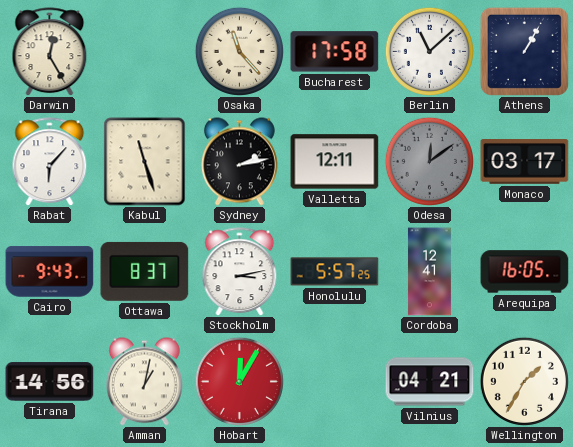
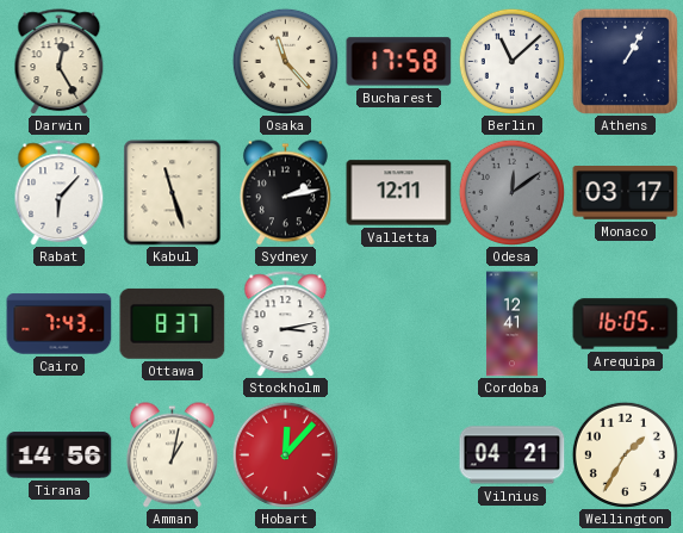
Cairo: 9:43 -> 7:43 (60, 324)
Honolulu: 5:57 -> none (335, 272)
Hobart: 12:05 -> 12:07 (285, 454)
